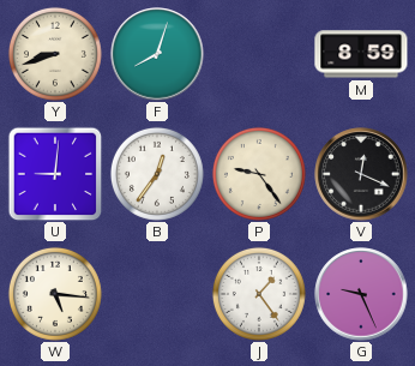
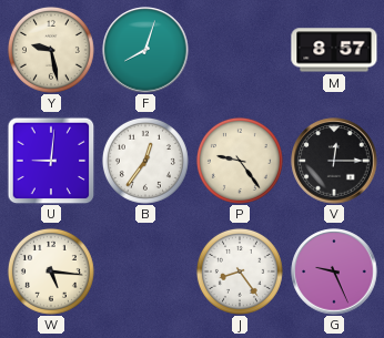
Y: 8:42 -> 9:28 (51, 50)
M: 8:59 -> 8:57 (334, 50)
V: 12:19 -> 12:15 (334, 161)
J: 1:24 -> 8:24 (240, 272)
